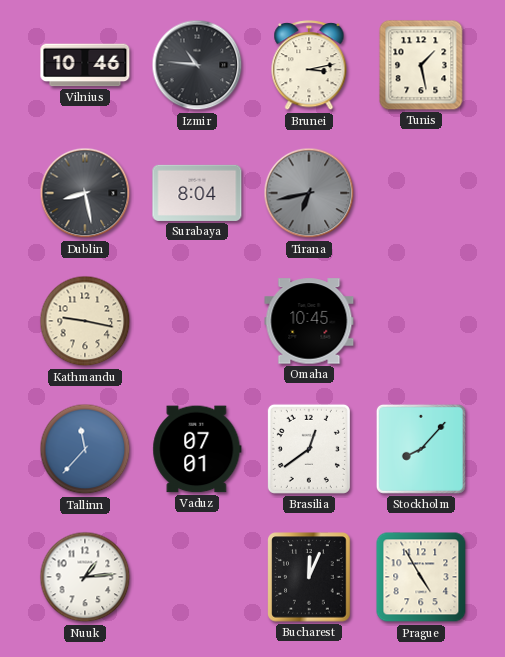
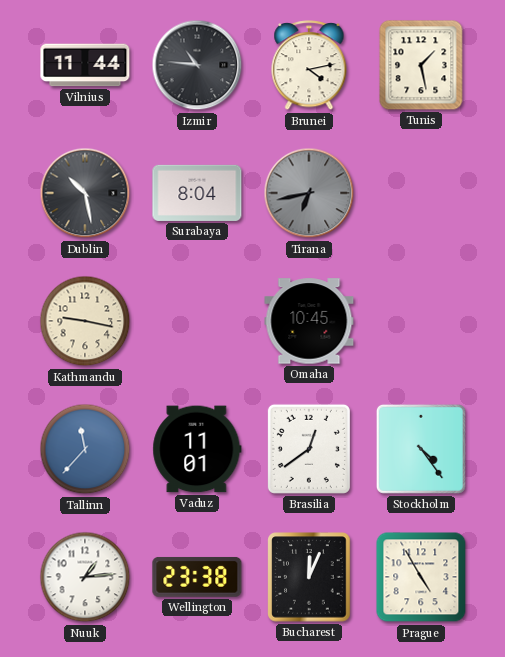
Vilnius: 10:46 -> 11:44 (85, 65)
Brunei: 3:13 -> 4:13 (309, 66)
Dublin: 8:28 -> 10:28 (85, 193)
Vaduz: 07:01 -> 11:01 (197, 449)
Stockholm: 8:07 -> 4:24 (421, 449)
Wellington: none -> 23:38 (197, 577)
